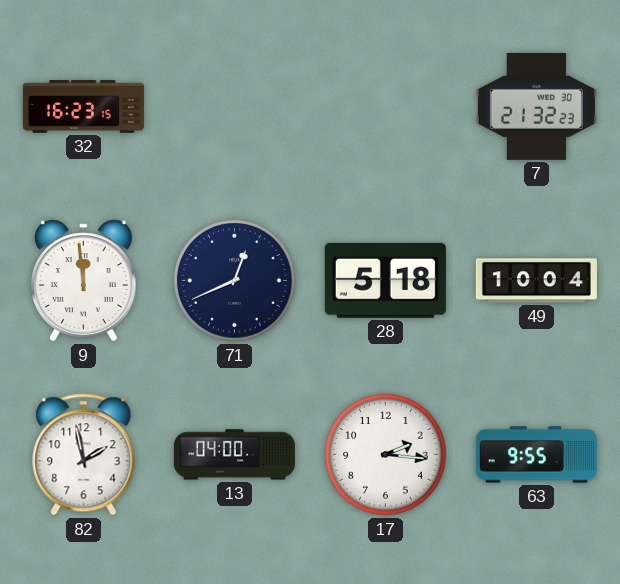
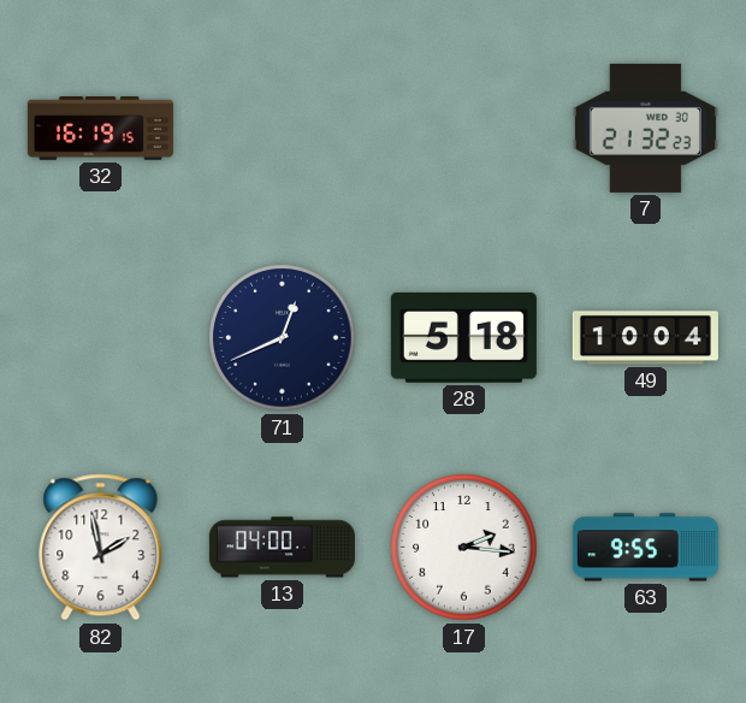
32: 16:23 -> 16:19 (100, 129)
9: 11:59 -> none (84, 281)
